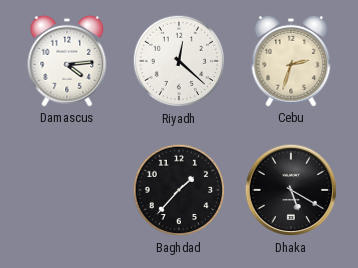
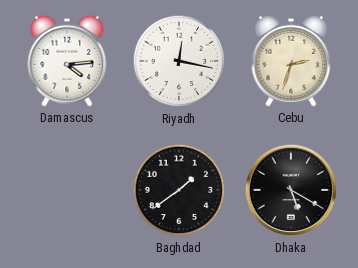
Riyadh: 12:22 -> 12:17 (179, 61)
Baghdad: 1:37 -> 1:39 (179, 190)
